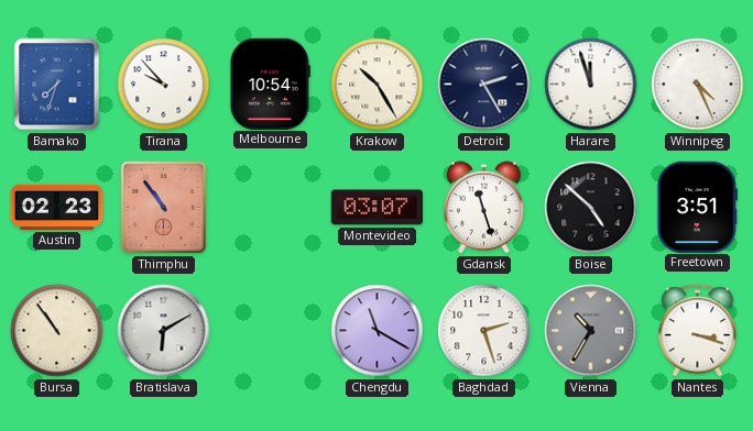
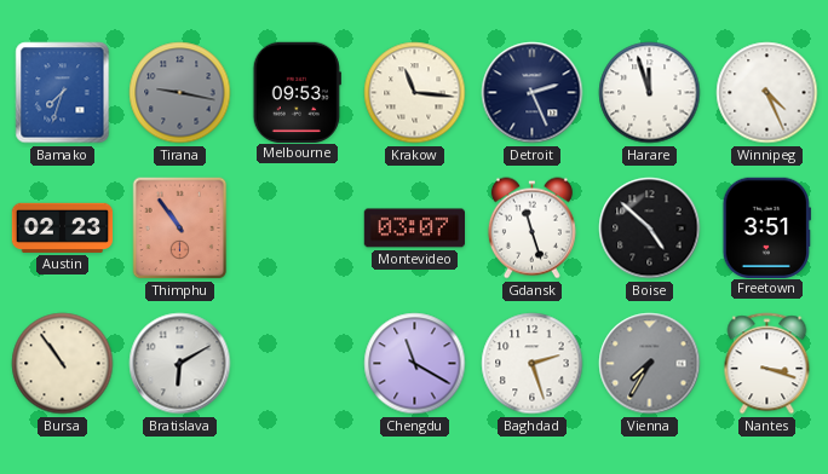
Tirana: 9:53 -> 9:17 (180, 93)
Tirana dial: white -> grey (180, 93)
Melbourne: 10:54 -> 09:53 (297, 92)
Krakow: 10:25 -> 11:16 (415, 93)
Detroit: 2:25 -> 2:26 (533, 93)
Vienna: 10:35 -> 7:35 (650, 364)
